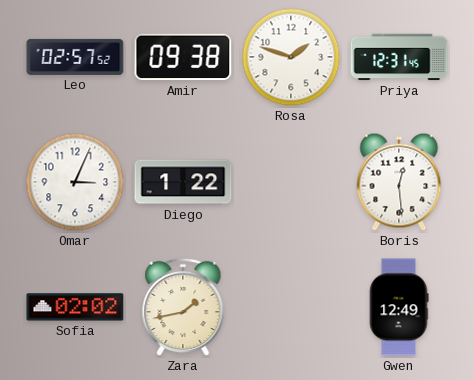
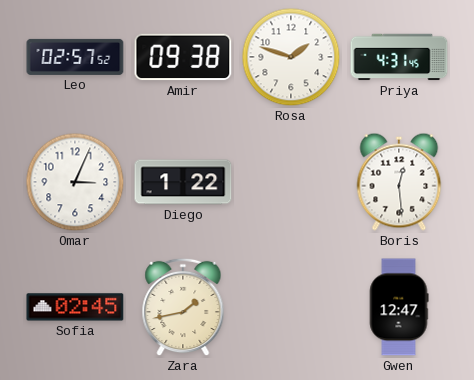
Priya: 12:31 -> 4:31 (399, 57)
Sofia: 02:02 -> 02:45 (75, 307)
Gwen: 12:49 -> 12:47 (399, 307)
